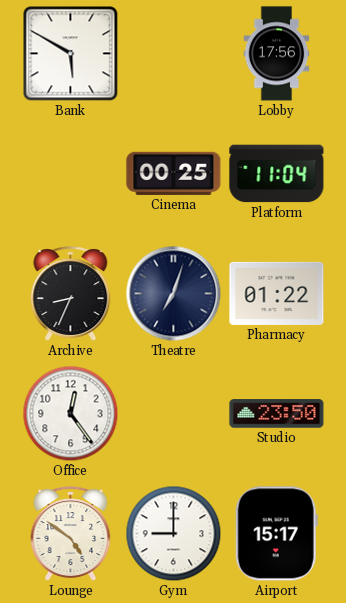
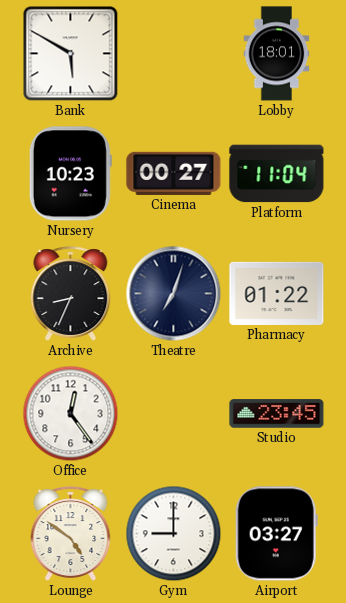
Lobby: 17:56 -> 18:01 (277, 54)
Nursery: none -> 10:23 (70, 174)
Cinema: 00:25 -> 00:27 (174, 173)
Studio: 23:50 -> 23:45 (277, 414)
Airport: 15:17 -> 03:27 (276, 534)
